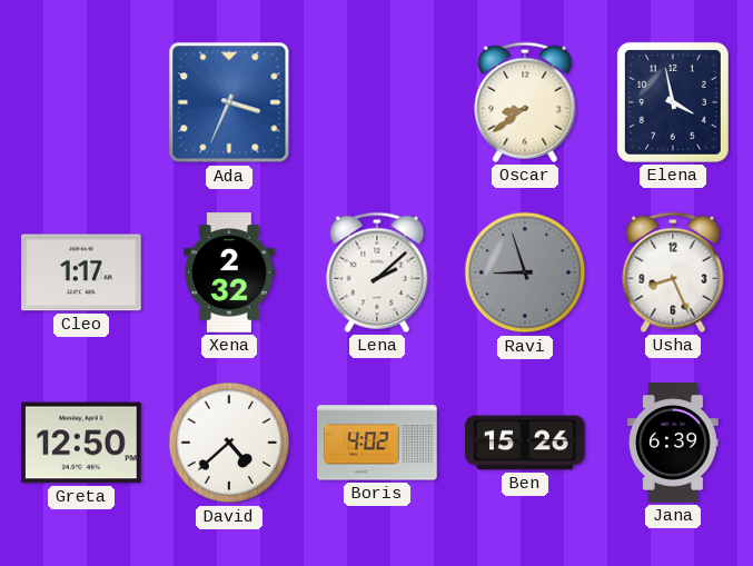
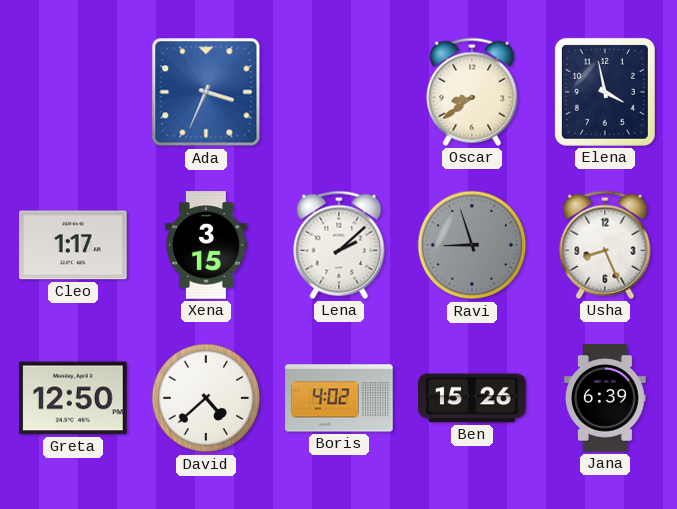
Xena: 2:32 -> 3:15 (206, 245)
